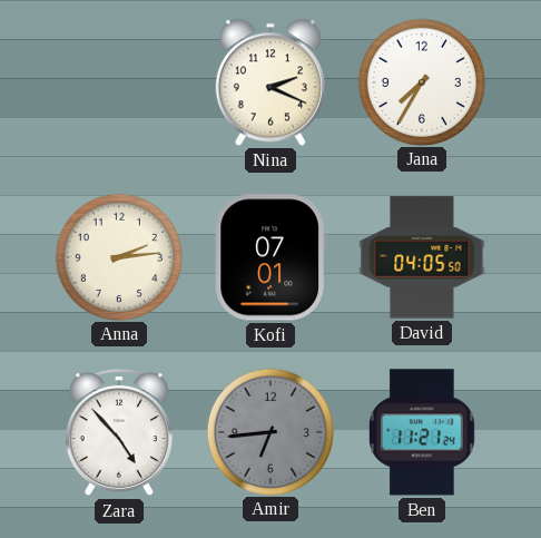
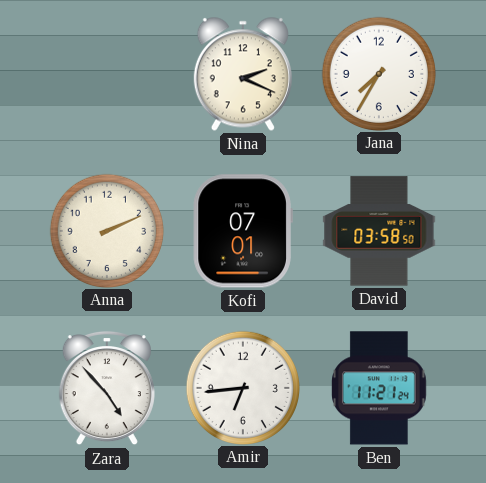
Anna: 2:14 -> 2:11 (106, 230)
David: 04:05 -> 03:58 (379, 231)
Amir dial: grey -> white (242, 387)
